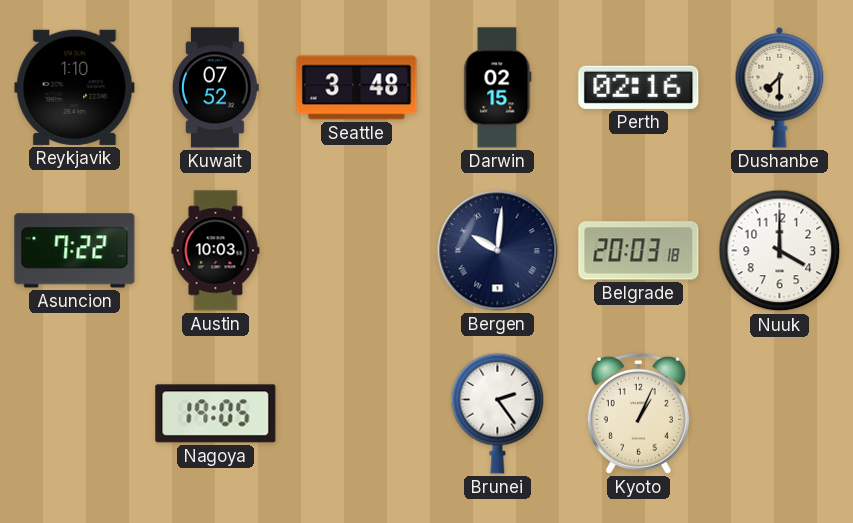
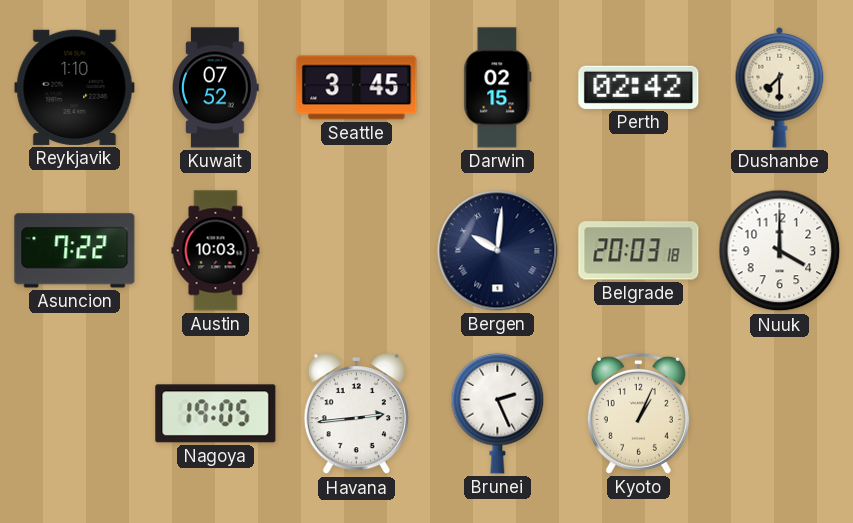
Seattle: 3:48 -> 3:45 (357, 88)
Perth: 02:16 -> 02:42 (639, 87)
Havana: none -> 2:44 (356, 415)
Brunei: 2:24 -> 2:26 (498, 413)
